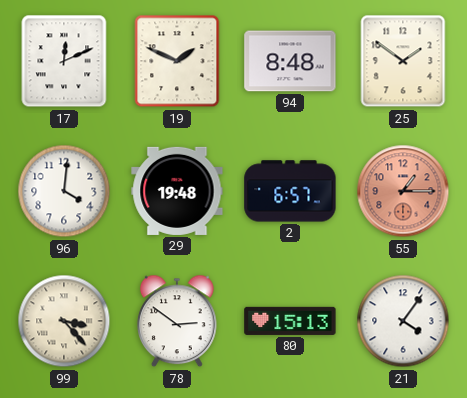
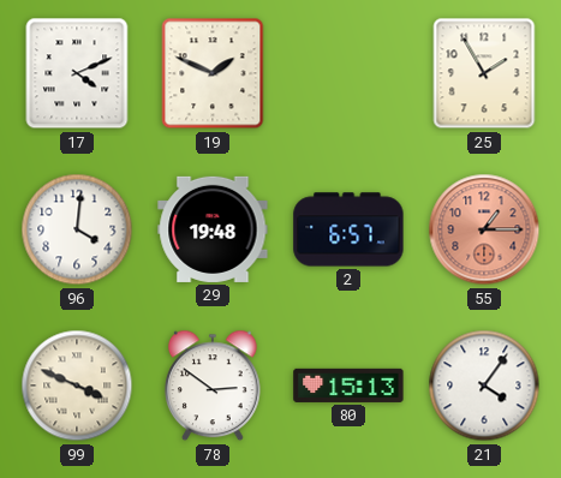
17: 12:11 -> 4:11 (77, 73)
94: 8:48 -> none (290, 61)
25: 1:51 -> 1:55 (484, 73)
99: 3:23 -> 3:49 (77, 386)
